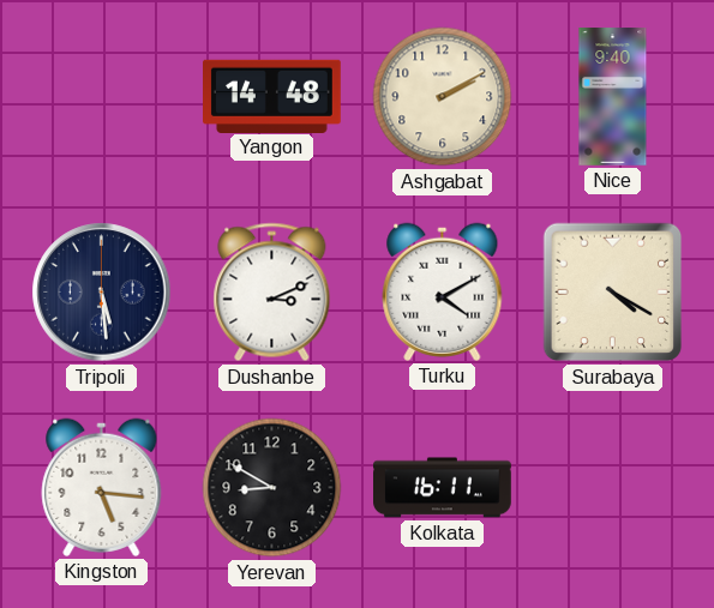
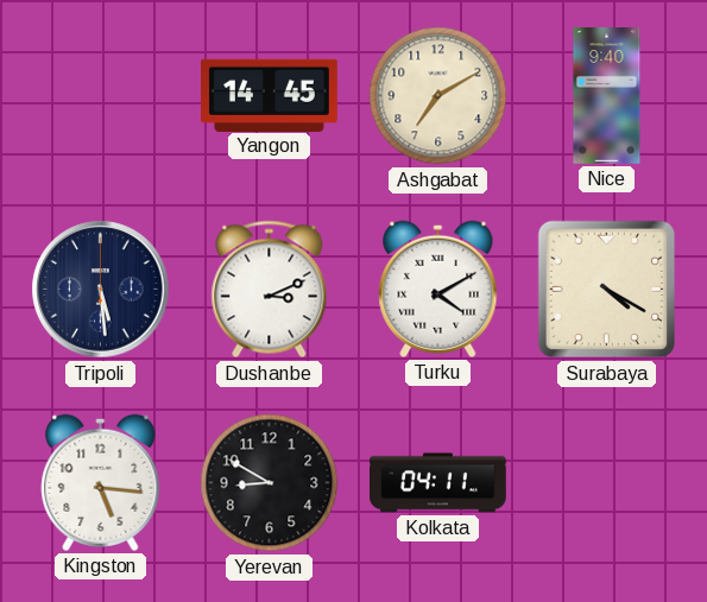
Yangon: 14:48 -> 14:45 (270, 95)
Ashgabat: 2:10 -> 7:10 (438, 96)
Kolkata: 16:11 -> 04:11 (438, 483)
